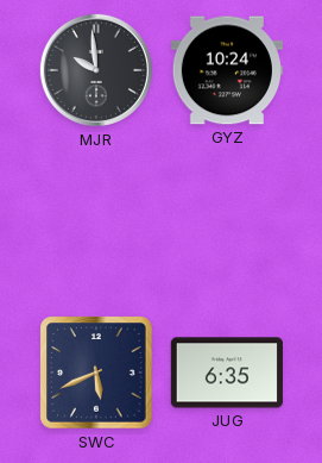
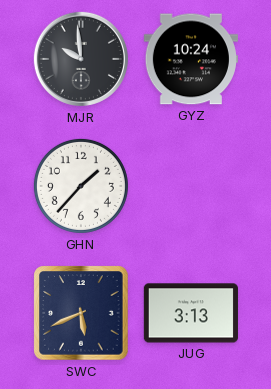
GHN: none -> 1:37 (81, 186)
JUG: 6:35 -> 3:13 (191, 313)
